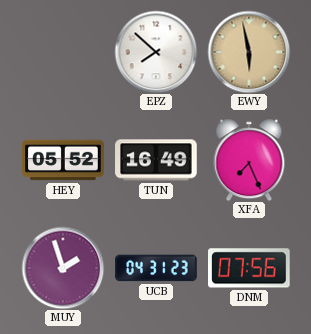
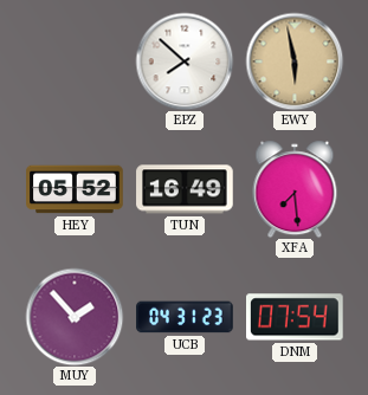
XFA: 7:26 -> 7:29 (295, 189)
MUY: 1:57 -> 1:53 (75, 317)
DNM: 07:56 -> 07:54 (296, 317)
